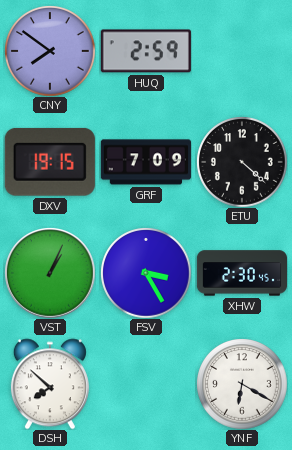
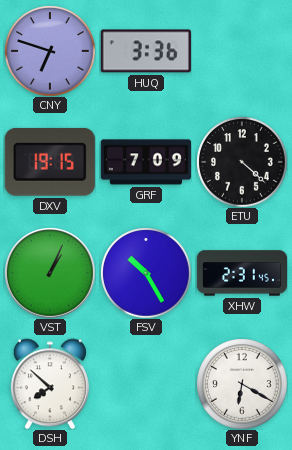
CNY: 7:51 -> 6:48 (50, 51)
HUQ: 2:59 -> 3:36 (146, 51)
FSV: 3:25 -> 10:25 (146, 273)
XHW: 2:30 -> 2:31 (241, 273)
